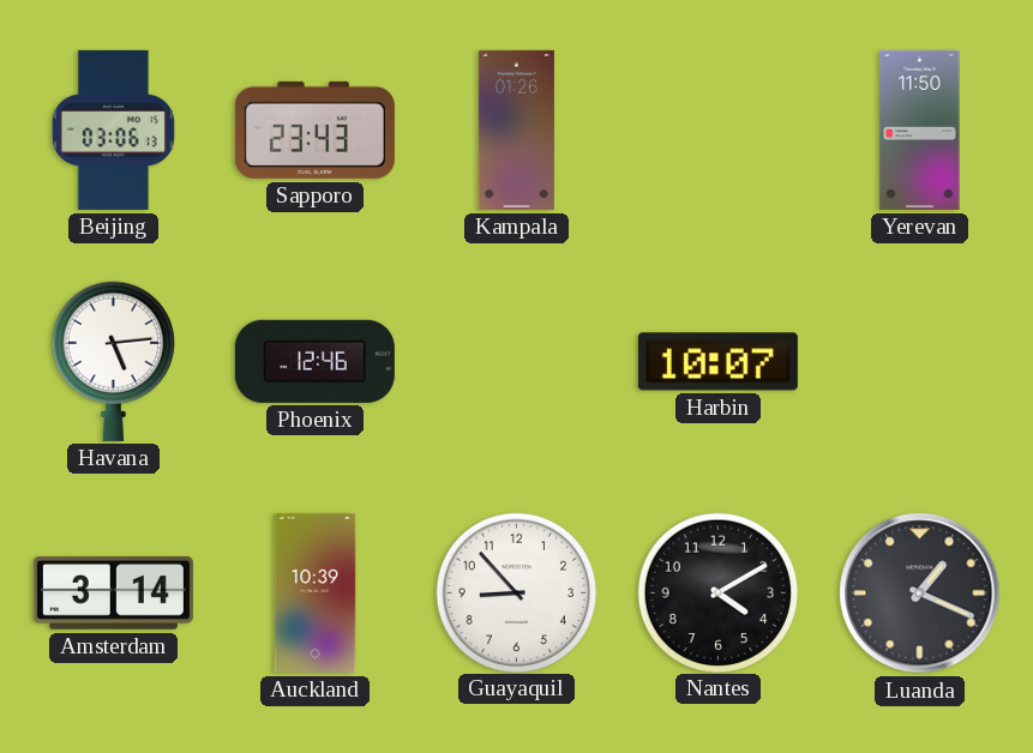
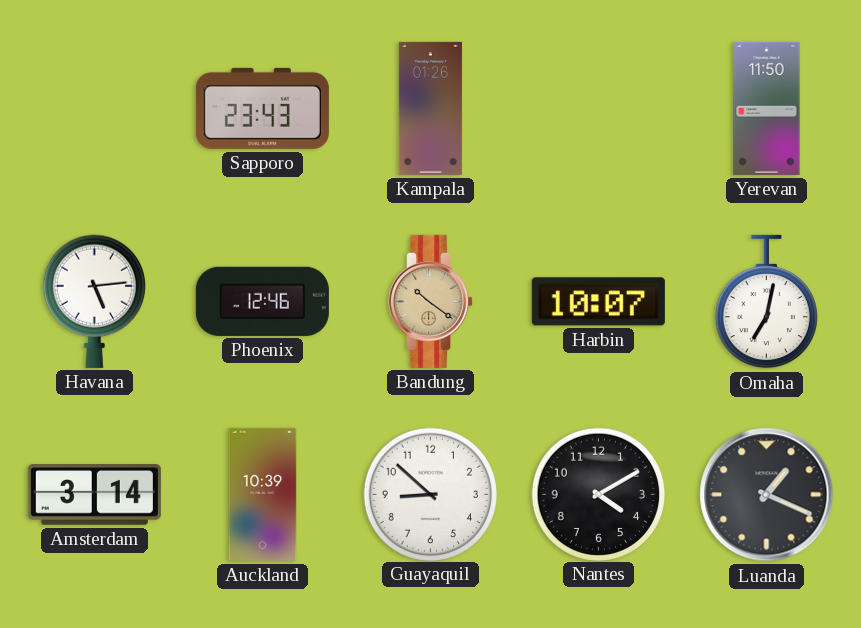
Beijing: 03:06 -> none (113, 129)
Bandung: none -> 10:21 (431, 301)
Omaha: none -> 7:02 (766, 302)
Guayaquil: 8:53 -> 8:52 (430, 494)
